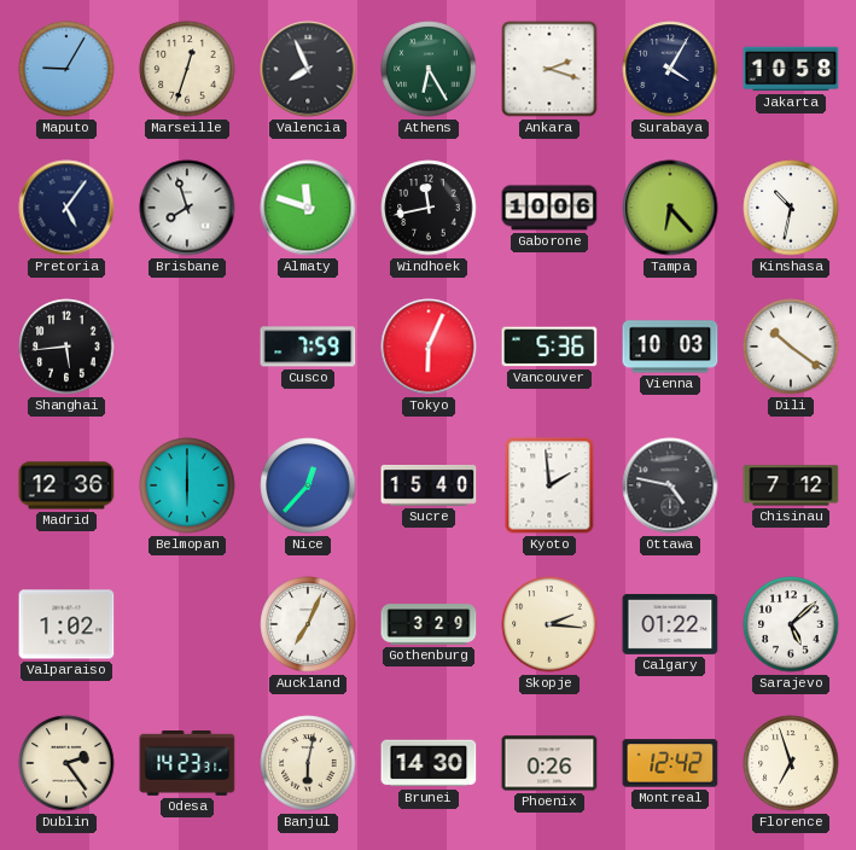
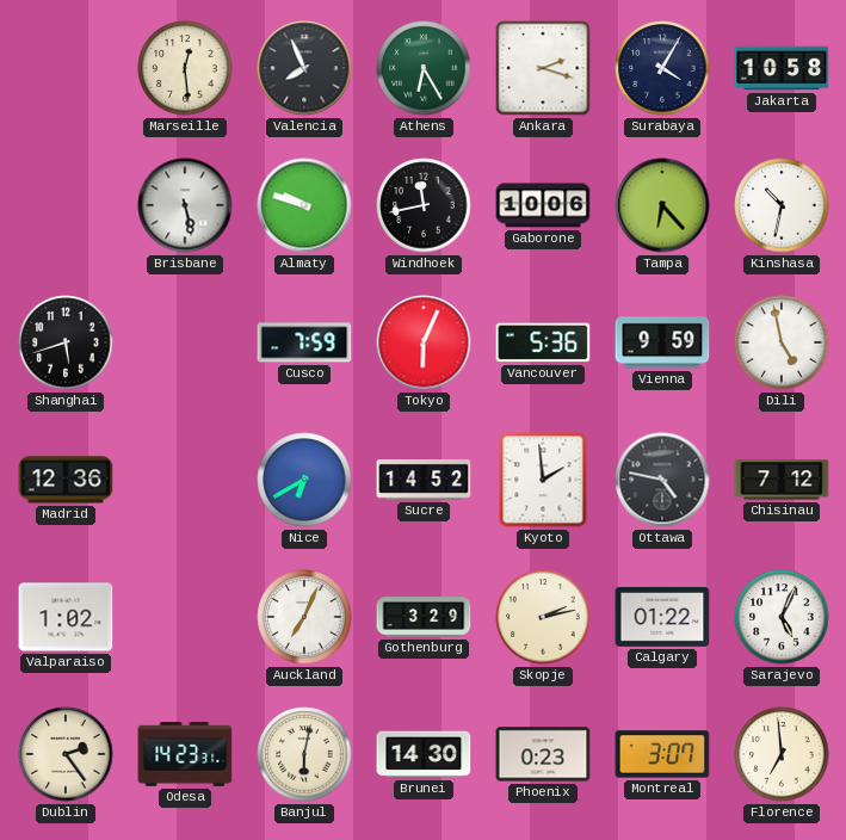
Maputo: 9:05 -> none (66, 69)
Marseille: 12:33 -> 12:29 (185, 68)
Pretoria: 5:06 -> none (66, 208)
Brisbane: 7:57 -> 5:28 (185, 205)
Almaty: 11:48 -> 9:48 (304, 205)
Shanghai: 5:44 -> 5:42 (66, 342)
Vienna: 10:03 -> 9:59 (662, 342)
Dili: 10:21 -> 4:58 (782, 342)
Belmopan: 6:00 -> none (187, 485)
Nice: 12:37 -> 6:40 (304, 480)
Sucre: 15:40 -> 14:52 (424, 481)
Skopje: 2:16 -> 2:13 (543, 617)
Sarajevo: 5:08 -> 5:04 (782, 617)
Phoenix: 0:26 -> 0:23 (543, 754)
Montreal: 12:42 -> 3:07 (662, 754)
Florence: 6:57 -> 6:59 (782, 754)
